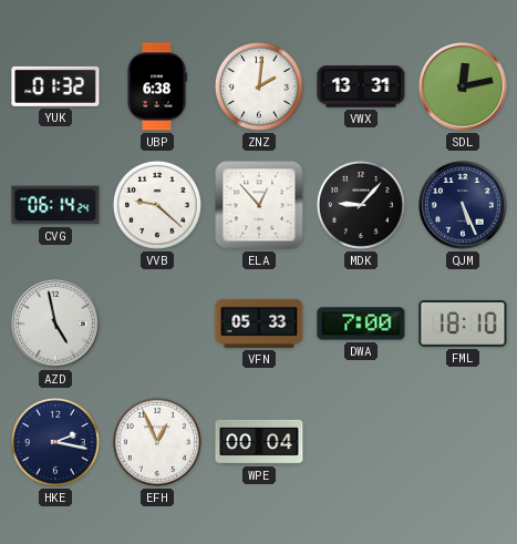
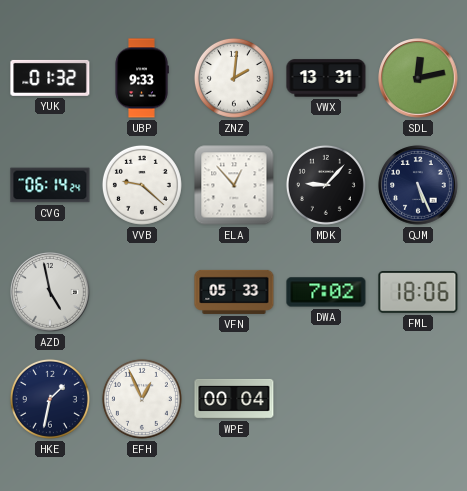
UBP: 6:38 -> 9:33 (142, 78)
DWA: 7:00 -> 7:02 (326, 292)
FML: 18:10 -> 18:06 (418, 293)
HKE: 2:17 -> 1:32 (50, 399)
